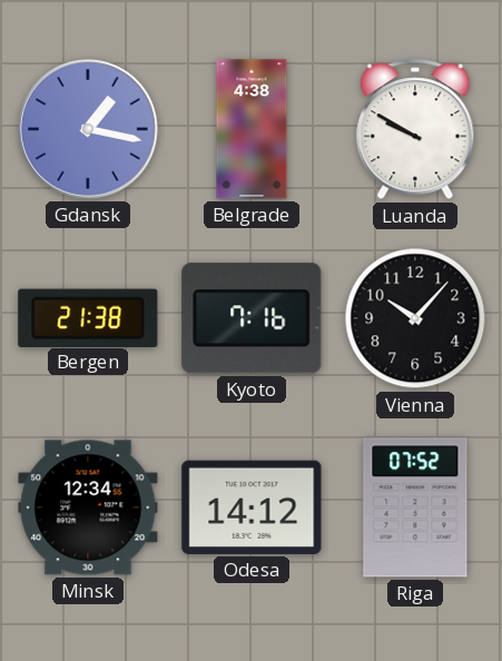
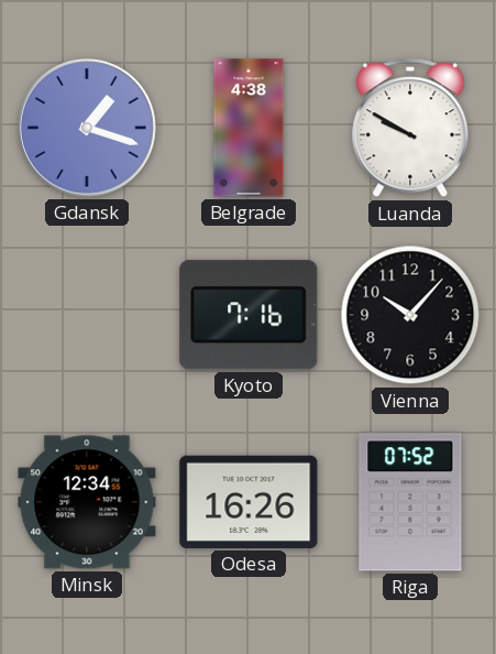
Gdansk: 1:17 -> 1:18 (87, 128)
Bergen: 21:38 -> none (88, 317)
Odesa: 14:12 -> 16:26 (249, 502)
